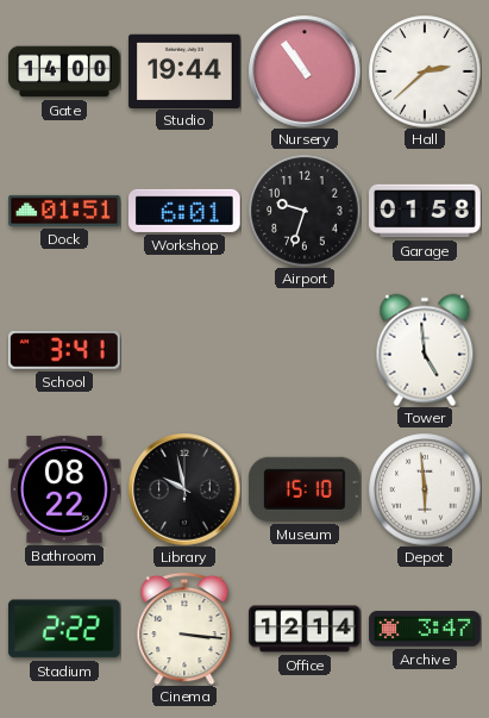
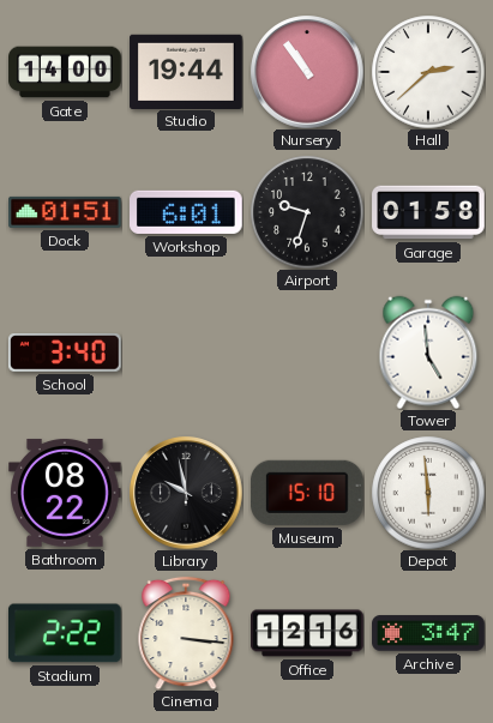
School: 3:41 -> 3:40 (66, 354)
Office: 12:14 -> 12:16 (307, 633)
